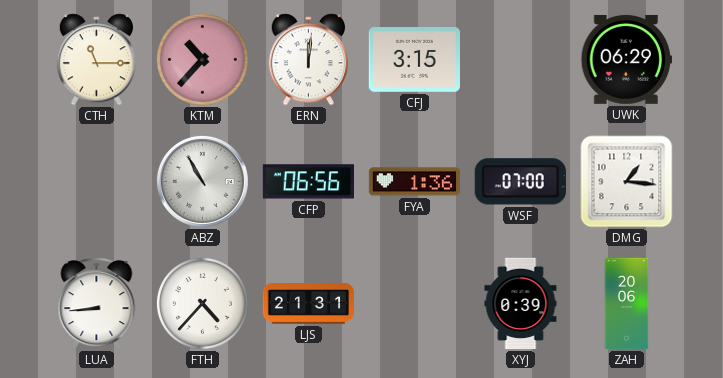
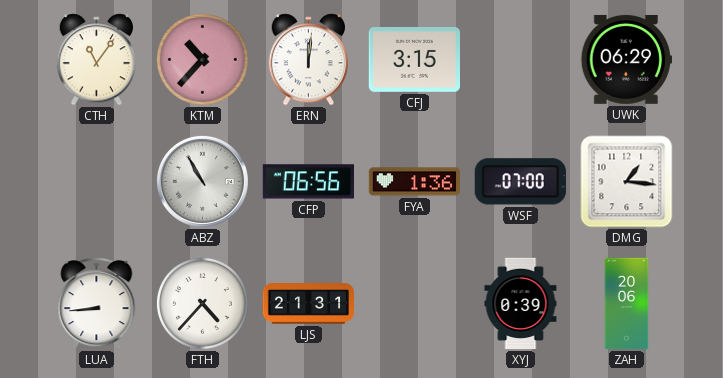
CTH: 11:15 -> 11:06 (97, 60)
